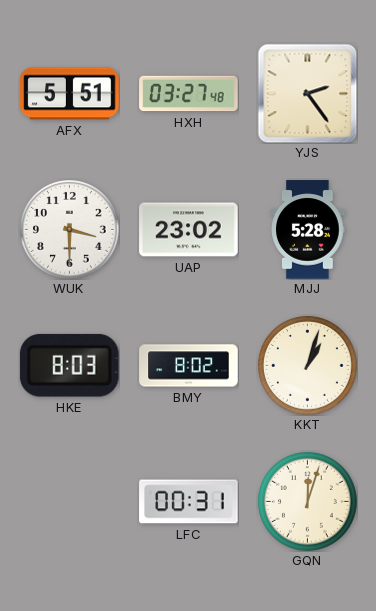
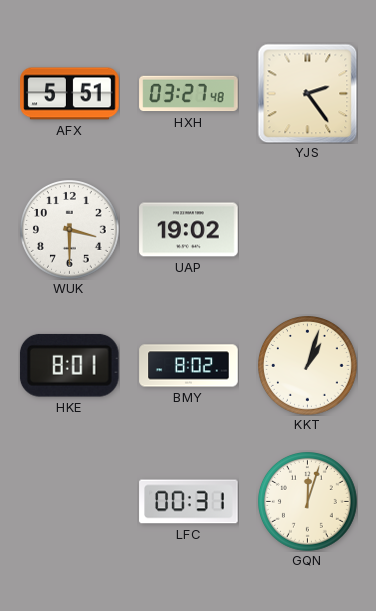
UAP: 23:02 -> 19:02 (189, 230)
MJJ: 5:28 -> none (308, 230)
HKE: 8:03 -> 8:01 (69, 365)
